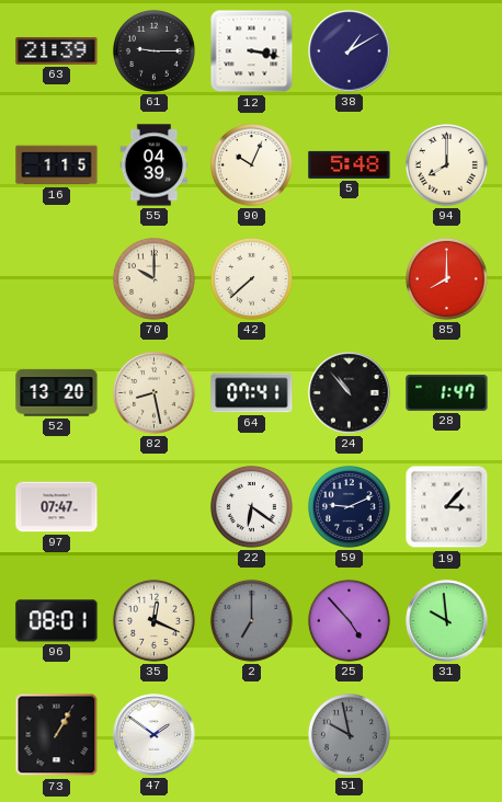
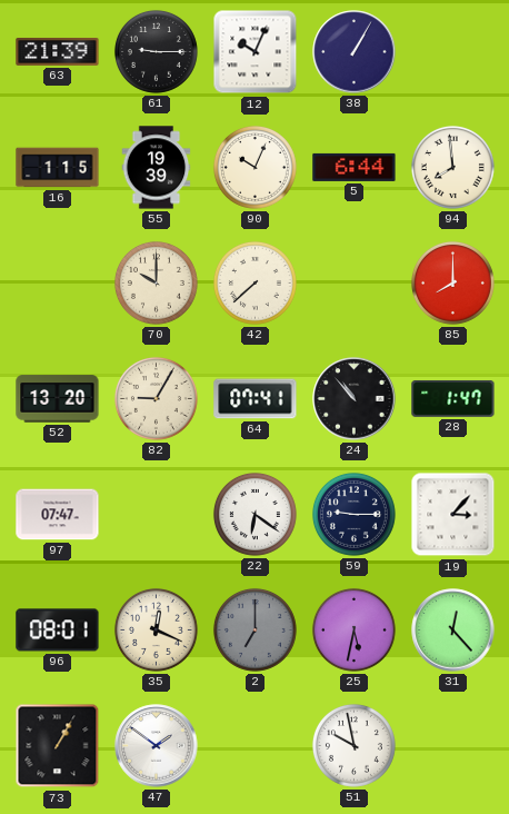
12: 3:17 -> 10:04 (256, 52)
38: 1:10 -> 1:05 (355, 52)
55: 04:39 -> 19:39 (157, 168)
5: 5:48 -> 6:44 (355, 167)
94: 8:00 -> 7:59 (452, 167)
82: 8:28 -> 9:05 (156, 398)
59: 9:11 -> 9:15 (353, 514)
25: 4:53 -> 5:32 (353, 629)
31: 9:59 -> 12:23 (453, 631)
51 dial: grey -> white (353, 745)
